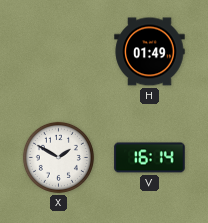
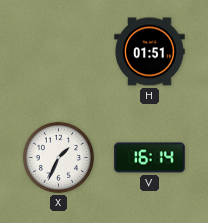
H: 01:49 -> 01:51 (150, 52)
X: 1:50 -> 1:34 (58, 157)
